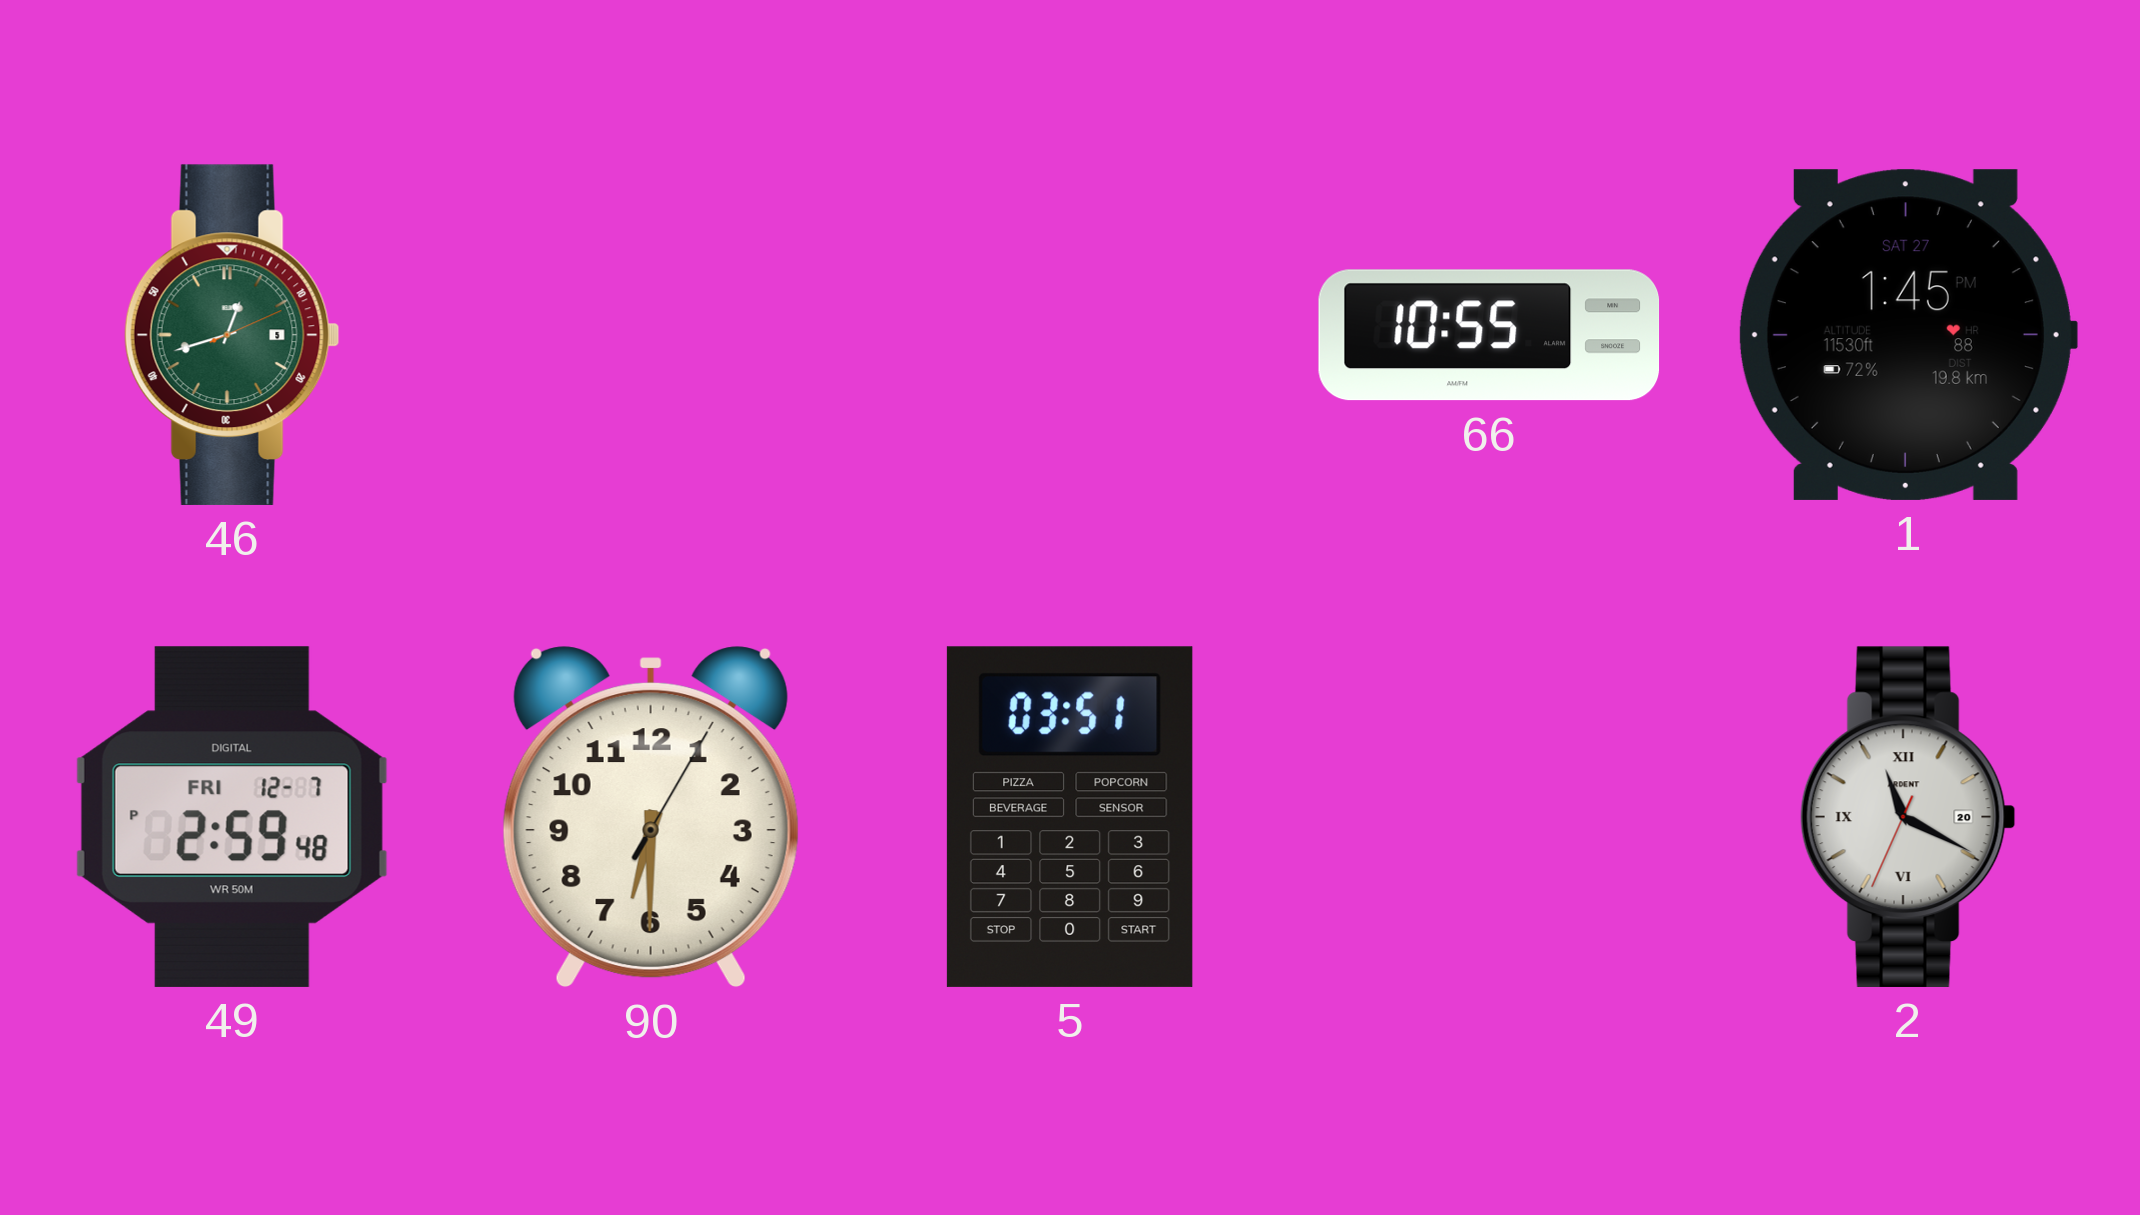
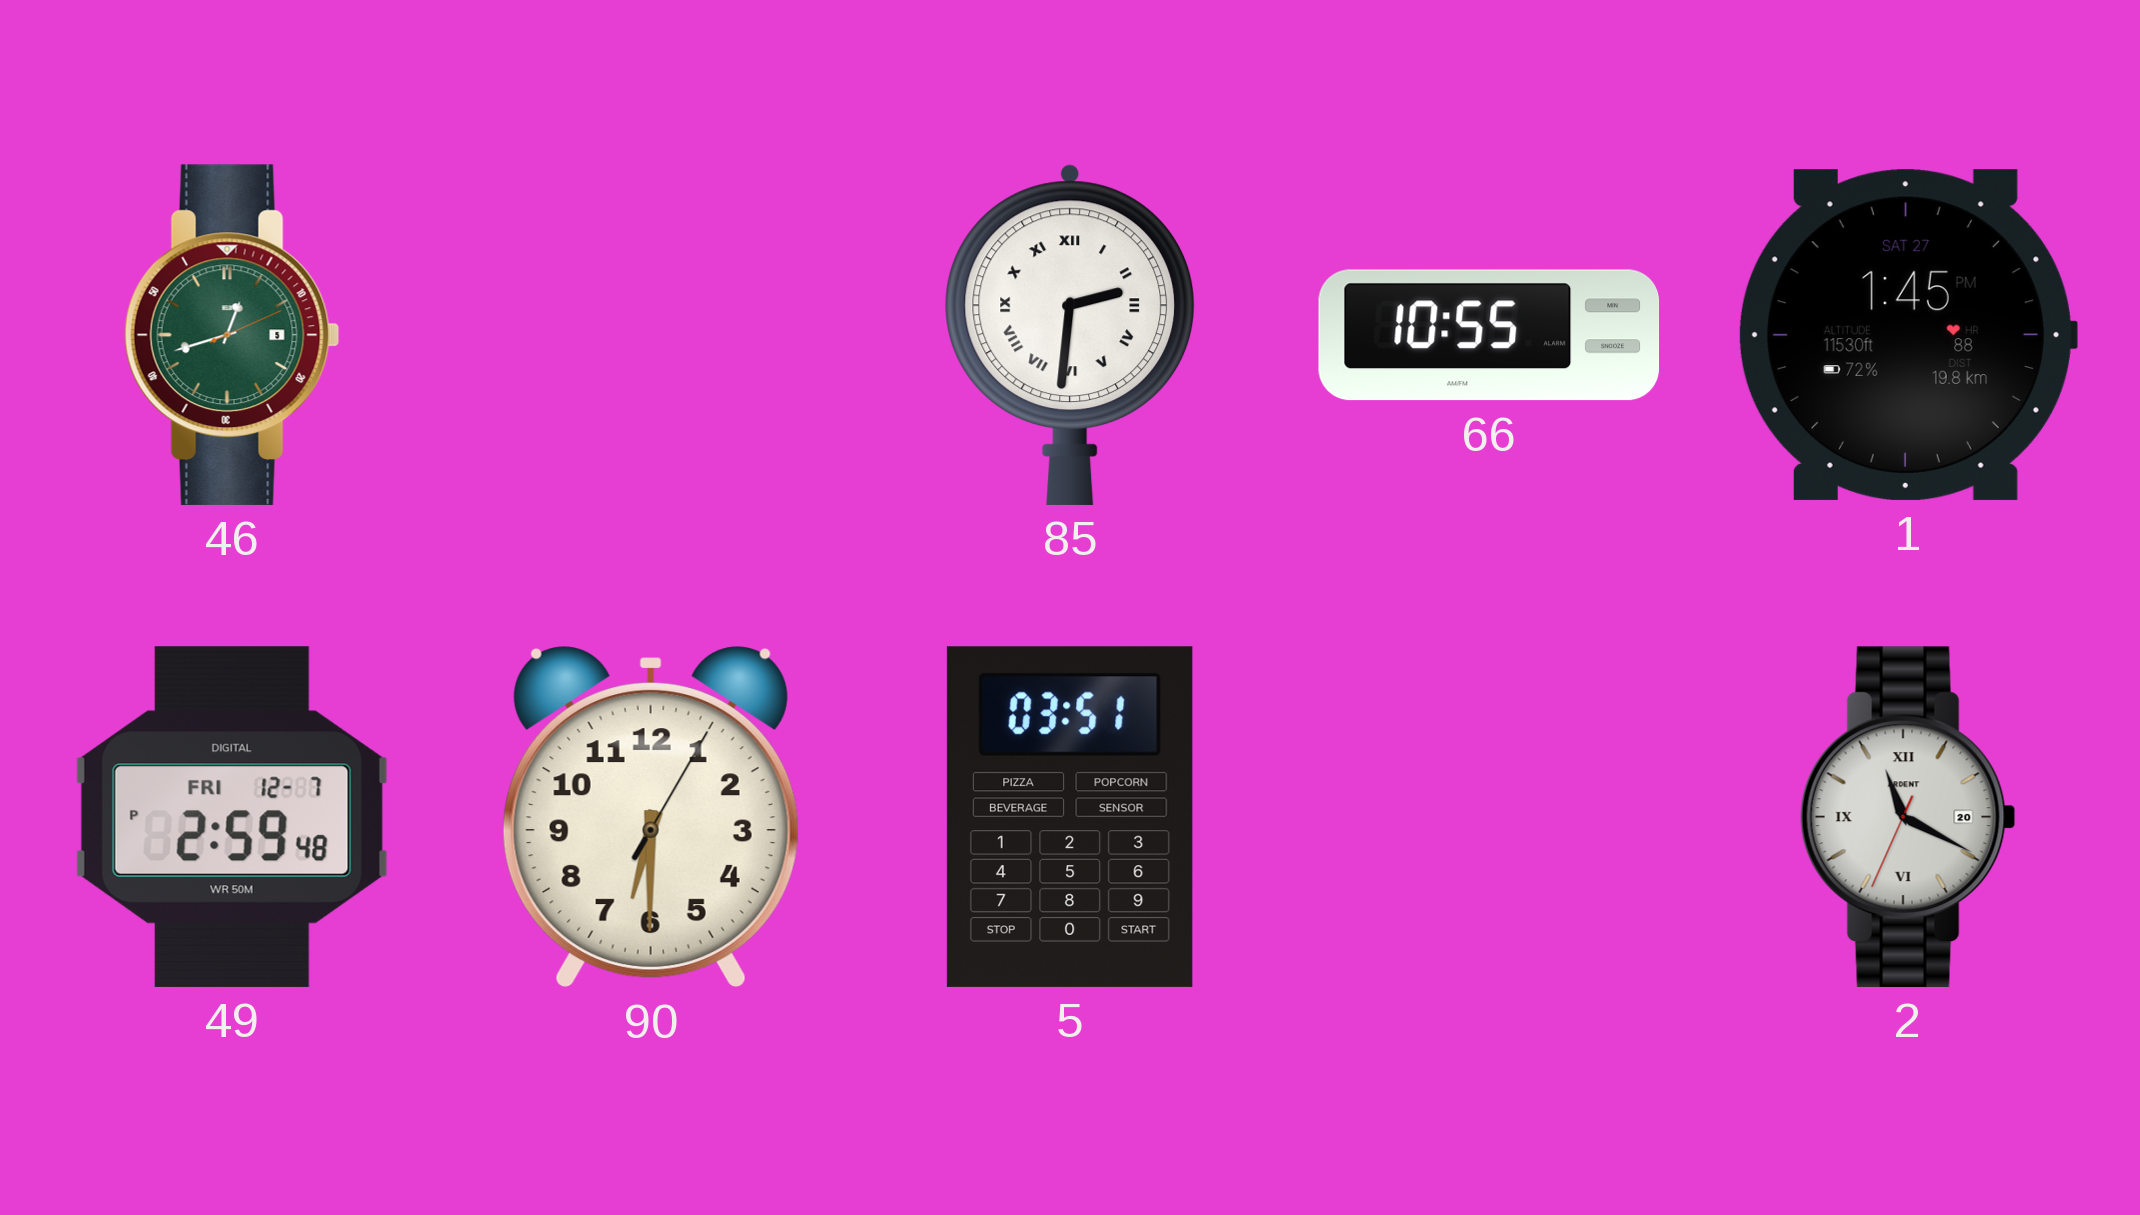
85: none -> 2:31 (1070, 335)
